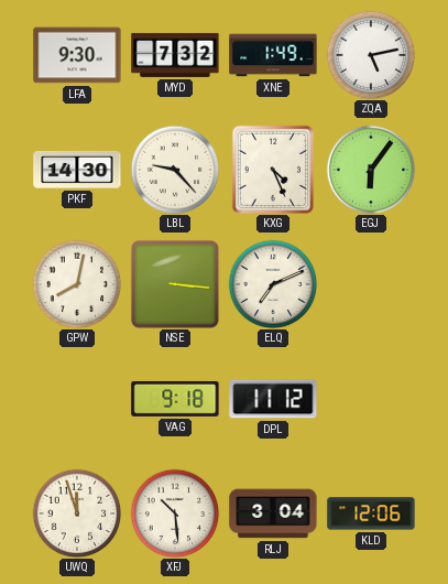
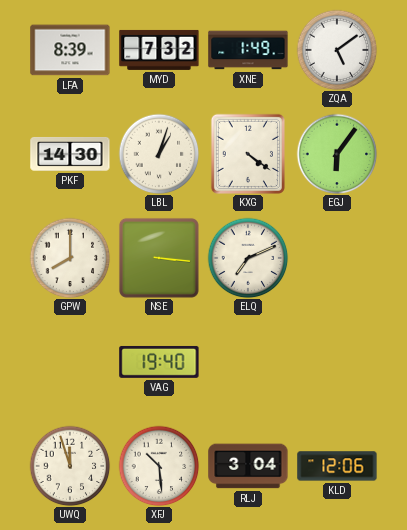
LFA: 9:30 -> 8:39 (70, 50)
ZQA: 5:13 -> 5:09 (337, 50)
LBL: 9:23 -> 1:03 (159, 154)
KXG: 4:26 -> 4:21 (248, 154)
GPW: 8:02 -> 8:00 (70, 258)
VAG: 9:18 -> 19:40 (159, 362)
DPL: 11:12 -> none (273, 399)
